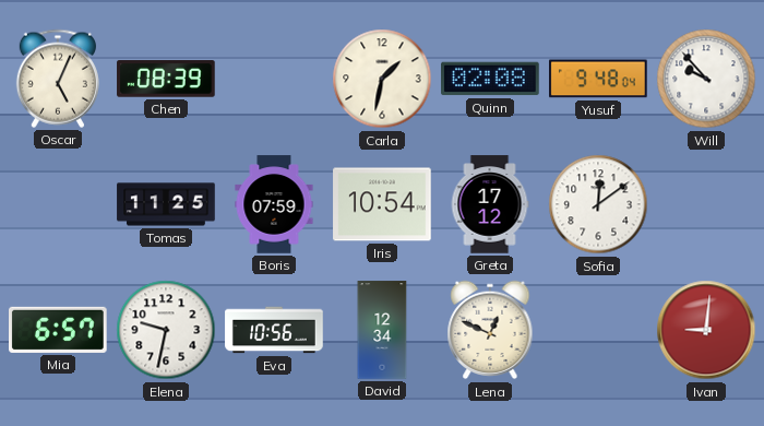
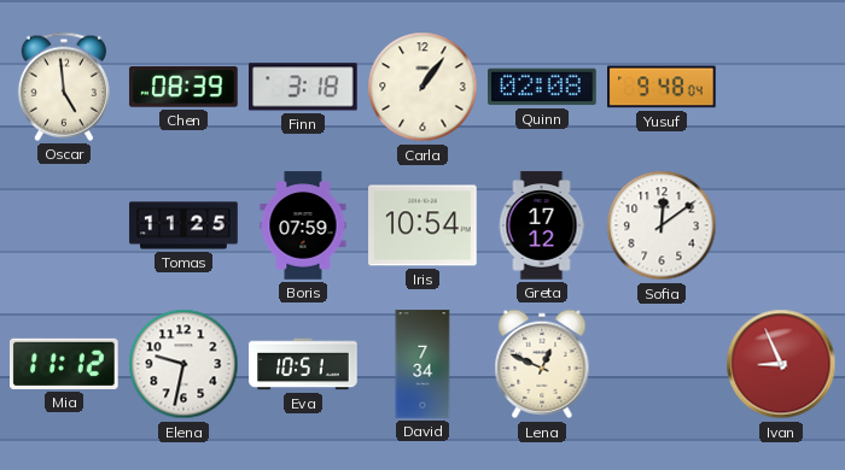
Oscar: 5:04 -> 4:59 (64, 87)
Finn: none -> 3:18 (303, 87)
Carla: 1:32 -> 1:06 (422, 87)
Will: 9:53 -> none (706, 79)
Mia: 6:57 -> 11:12 (64, 364)
Eva: 10:56 -> 10:51 (303, 364)
David: 12:34 -> 7:34 (422, 364)
Ivan: 9:01 -> 8:56 (781, 364)
